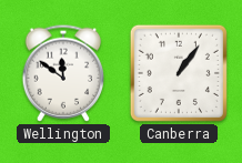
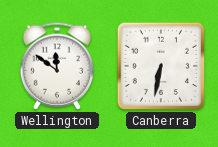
Canberra: 1:06 -> 6:32 (161, 66)
